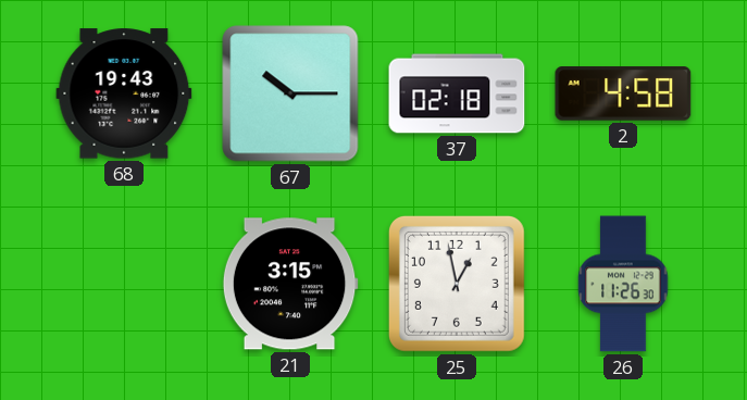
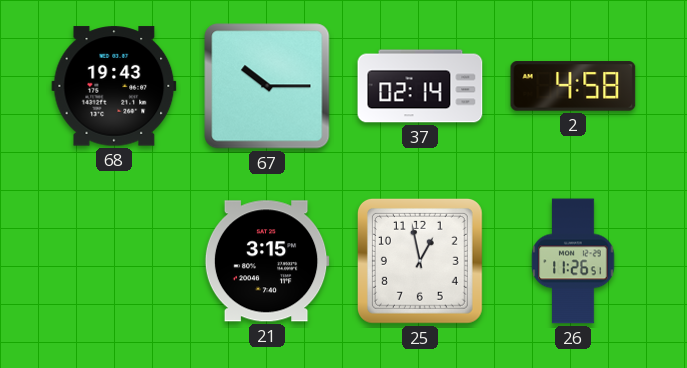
37: 02:18 -> 02:14 (420, 86)
26: 11:26:30 -> 11:26:51 (573, 261)
